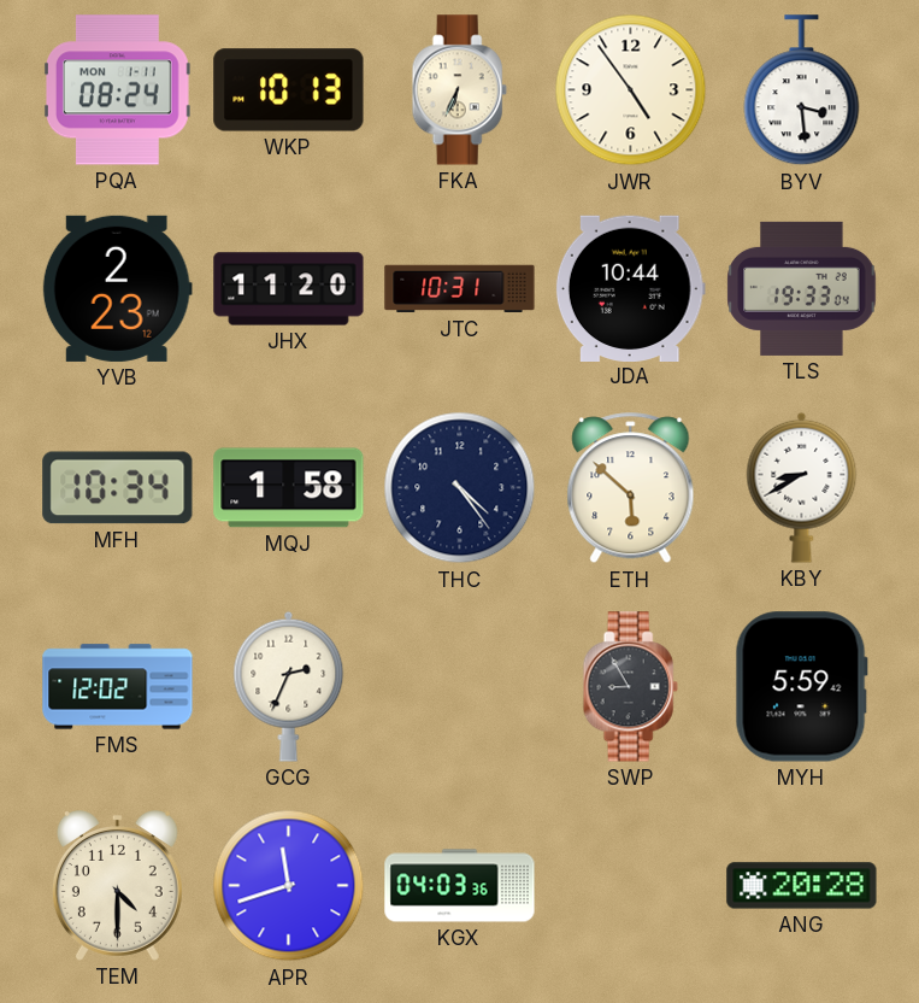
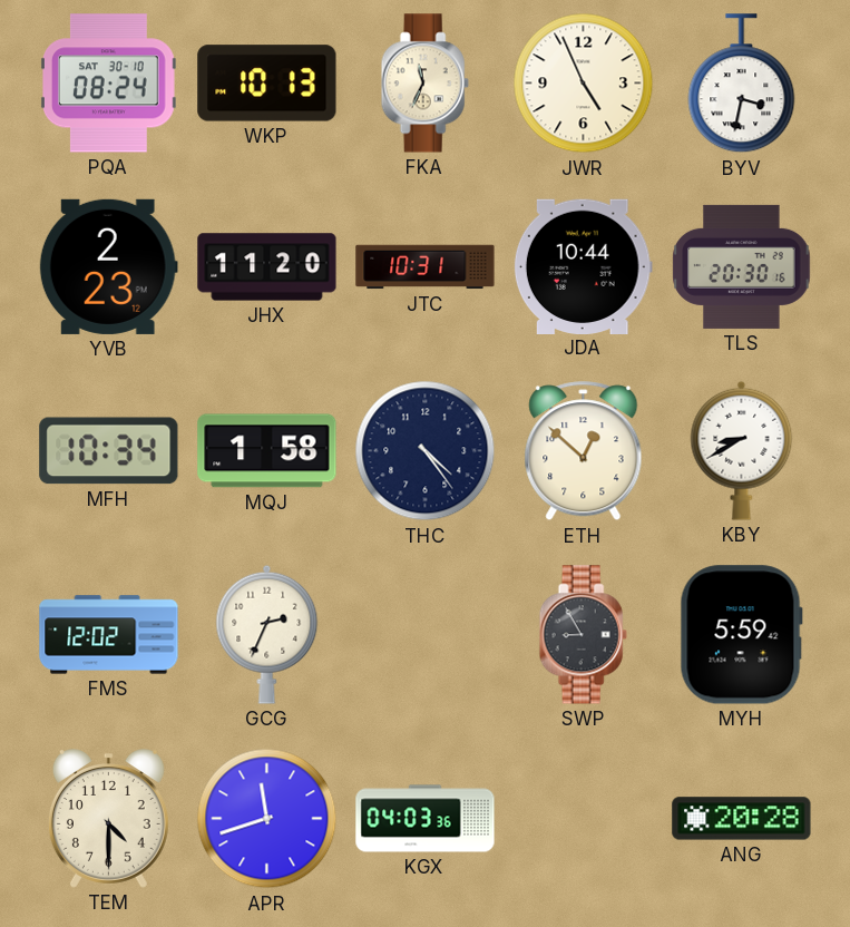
PQA date: MON 1-11 -> SAT 30-10 (109, 84)
FKA: 6:34 -> 11:34 (424, 84)
JWR: 4:54 -> 4:56 (584, 84)
BYV: 3:29 -> 3:32 (742, 84)
TLS: 19:33 -> 20:30 (742, 266)
ETH: 5:52 -> 12:52 (584, 451)
